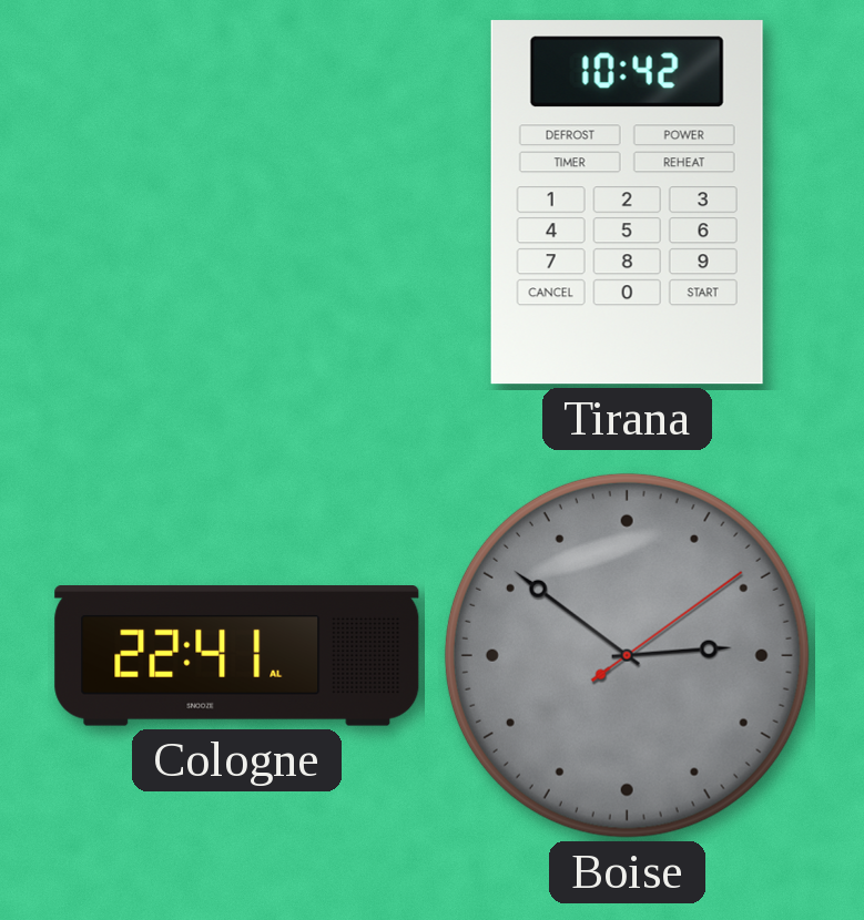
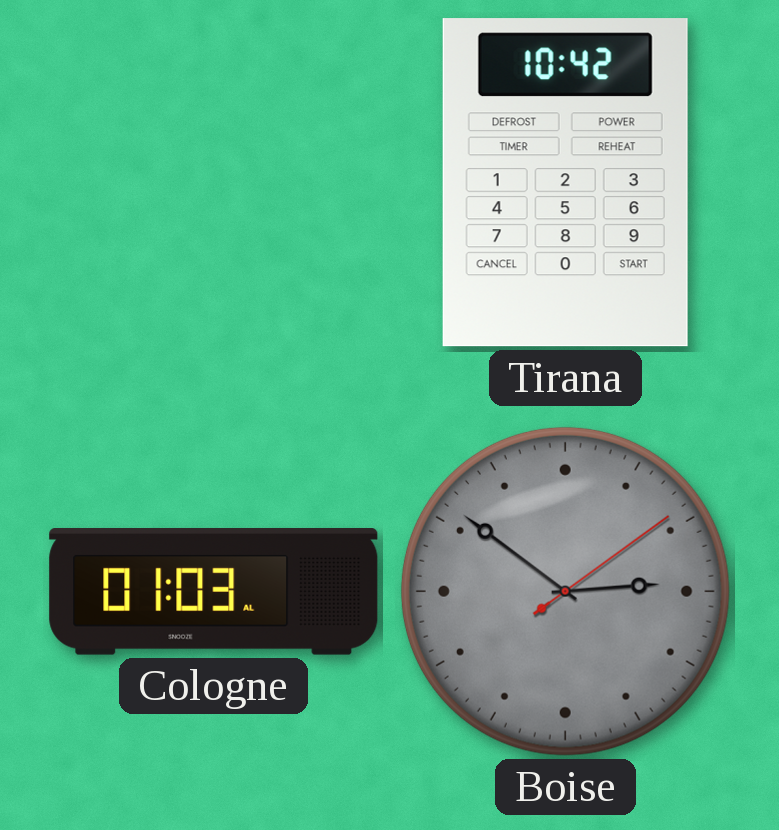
Cologne: 22:41 -> 01:03 (214, 592)
